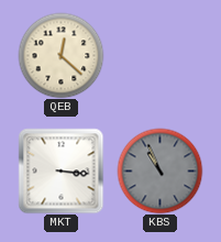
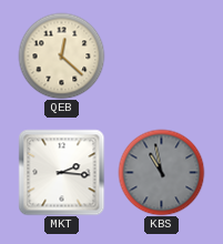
MKT: 3:16 -> 2:16 (61, 172)
KBS: 10:56 -> 10:58 (161, 172)
